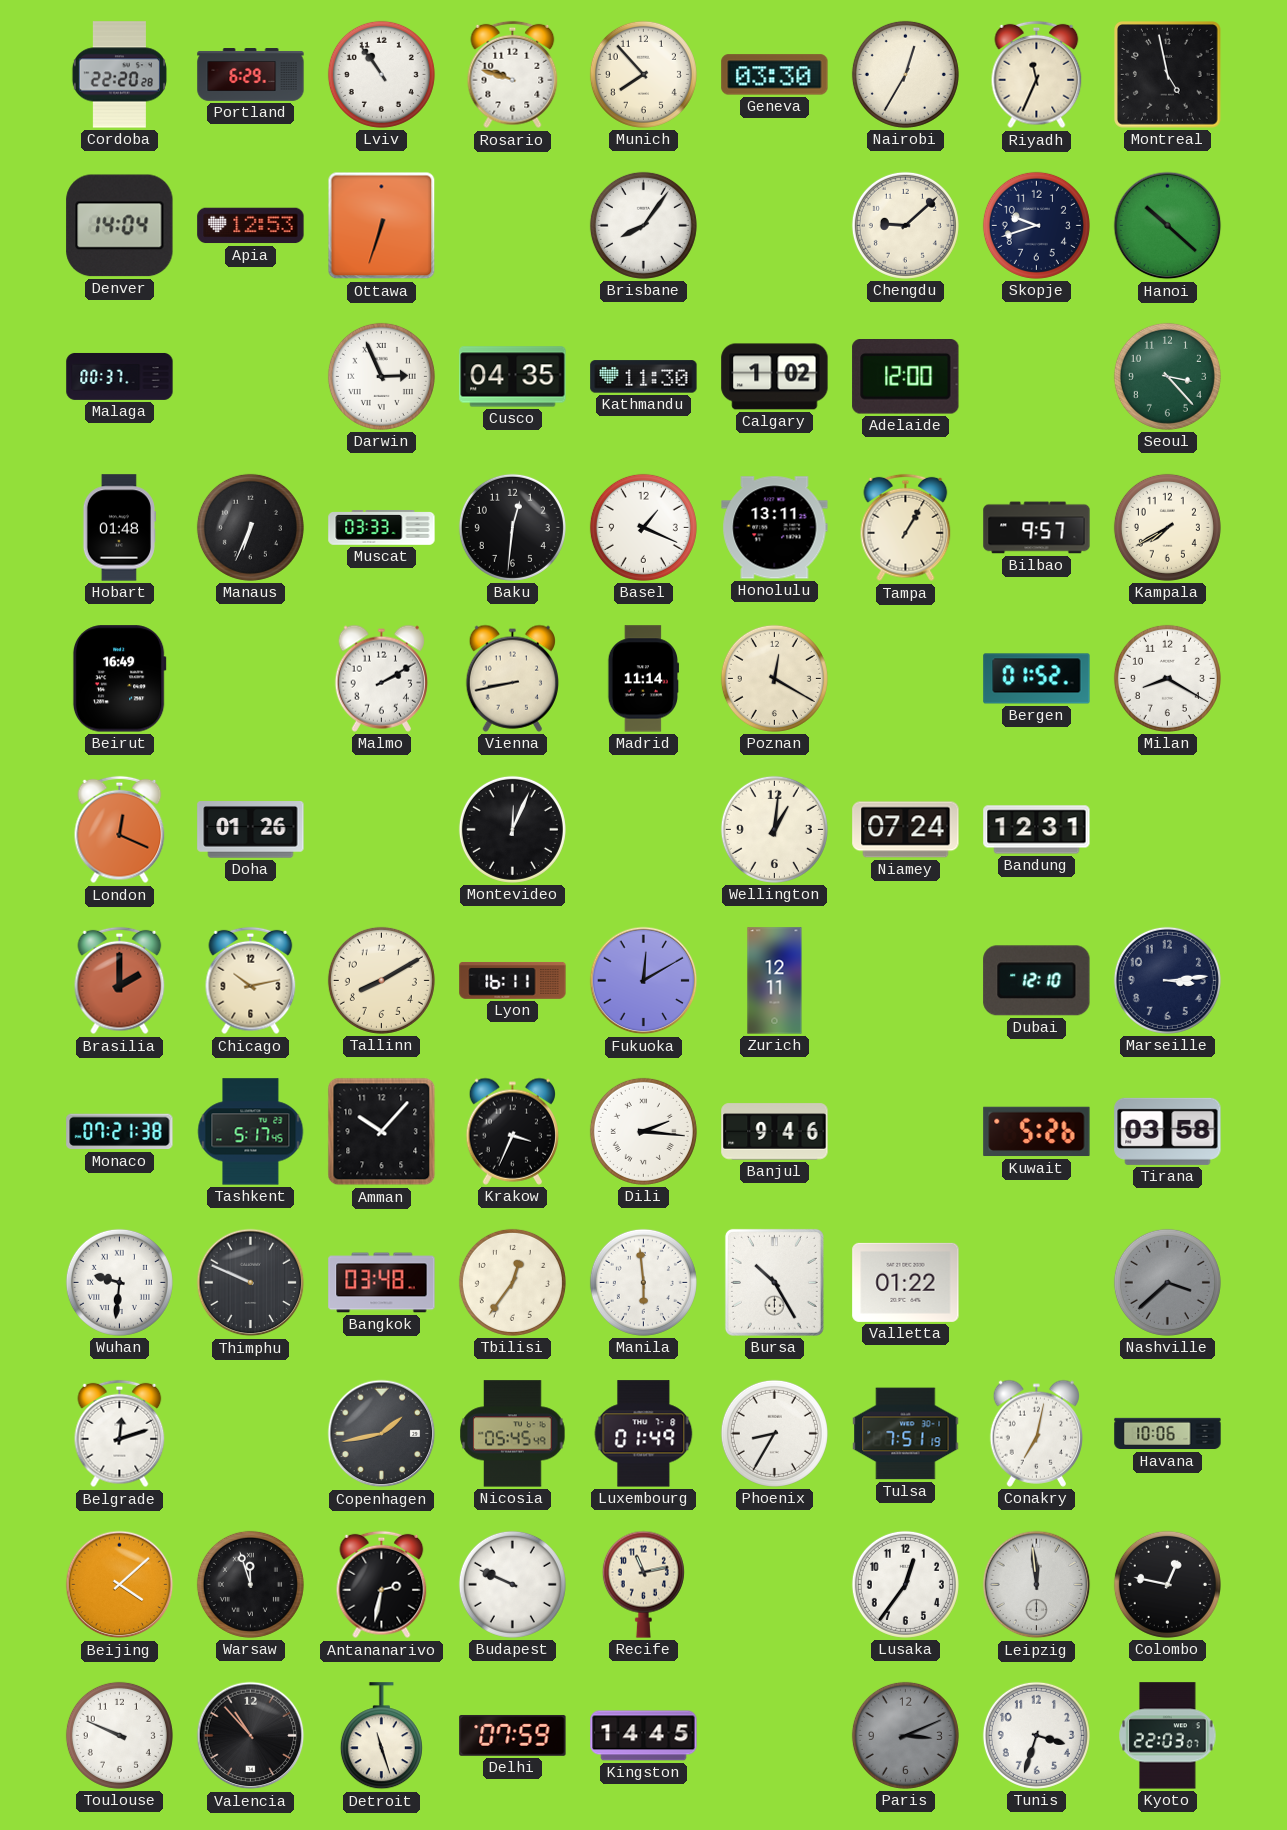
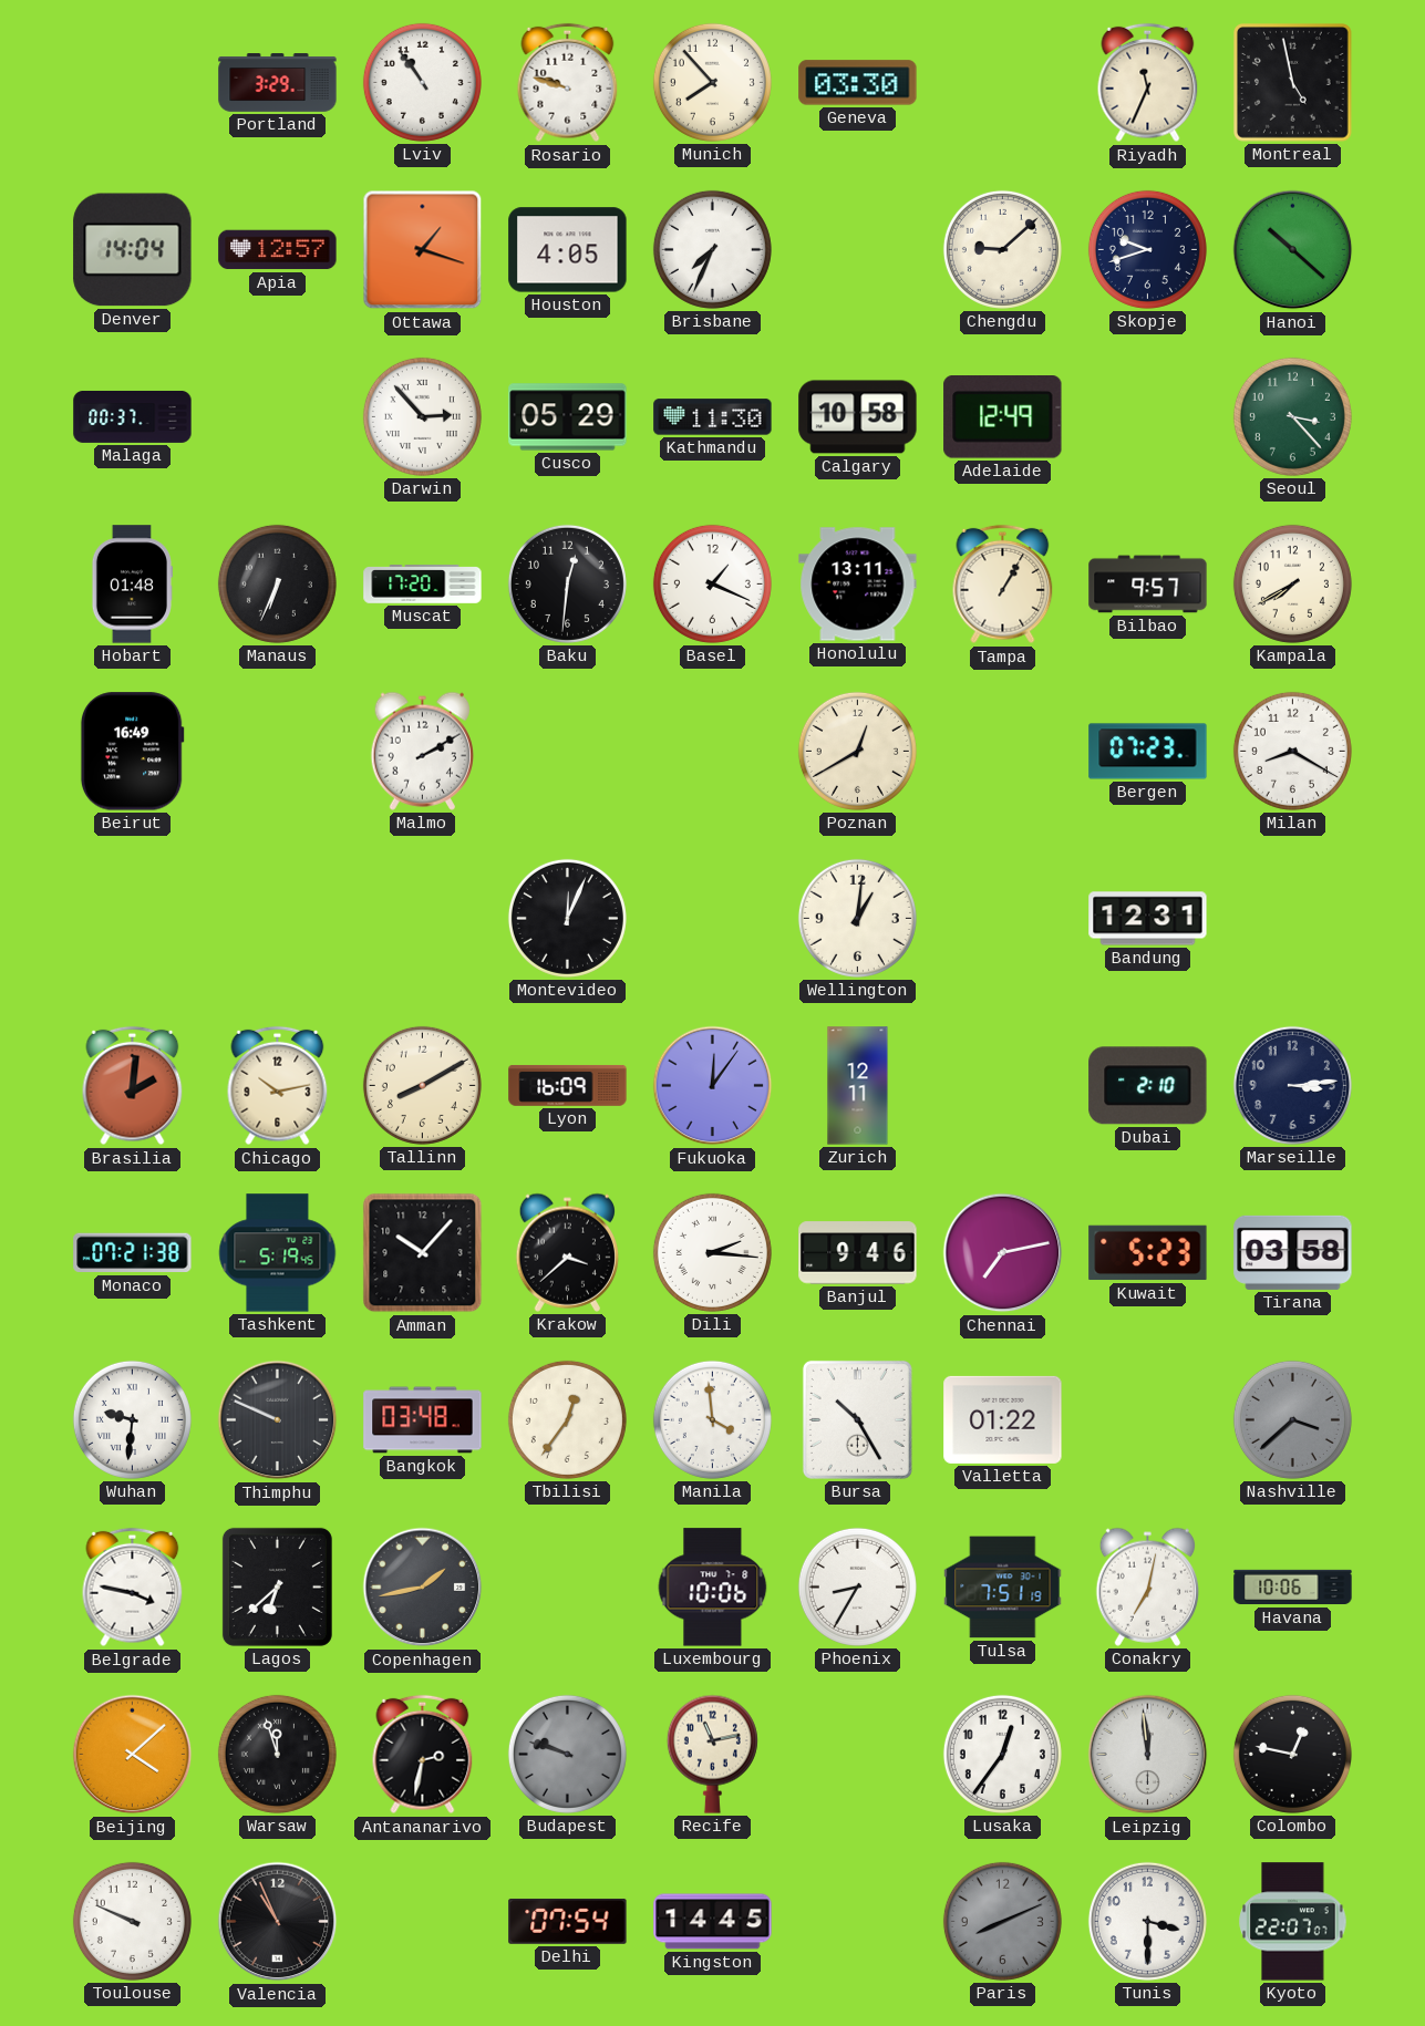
Cordoba: 22:20 -> none (119, 75)
Portland: 6:29 -> 3:29 (278, 83)
Nairobi: 12:35 -> none (905, 74)
Apia: 12:53 -> 12:57 (278, 250)
Ottawa: 6:33 -> 1:18 (423, 250)
Houston: none -> 4:05 (568, 250)
Brisbane: 8:06 -> 7:34 (712, 249)
Darwin: 2:56 -> 2:53 (422, 416)
Cusco: 04:35 -> 05:29 (568, 417)
Calgary: 1:02 -> 10:58 (858, 417)
Adelaide: 12:00 -> 12:49 (1003, 417)
Muscat: 03:33 -> 17:20 (423, 585)
Vienna: 8:43 -> none (512, 678)
Madrid: 11:14 -> none (643, 679)
Poznan: 12:20 -> 12:40 (857, 751)
Bergen: 01:52 -> 07:23 (1148, 752)
London: 12:19 -> none (120, 830)
Doha: 01:26 -> none (251, 830)
Niamey: 07:24 -> none (906, 830)
Brasilia: 2:00 -> 2:01 (133, 1086)
Lyon: 16:11 -> 16:09 (568, 1085)
Fukuoka: 12:10 -> 12:06 (713, 1086)
Dubai: 12:10 -> 2:10 (1148, 1086)
Tashkent: 5:17 -> 5:19 (278, 1253)
Krakow: 3:34 -> 3:38 (567, 1252)
Chennai: none -> 7:13 (1003, 1253)
Kuwait: 5:26 -> 5:23 (1148, 1253)
Manila: 5:59 -> 3:59 (712, 1419)
Belgrade: 12:12 -> 3:47 (133, 1588)
Lagos: none -> 6:38 (277, 1586)
Nicosia: 05:45 -> none (513, 1434)
Luxembourg: 01:49 -> 10:06 (713, 1588)
Budapest: 9:49 -> 9:48 (567, 1754)
Budapest dial: white -> grey (567, 1754)
Valencia: 10:53 -> 10:56 (278, 1922)
Detroit: 11:27 -> none (381, 1736)
Delhi: 07:59 -> 07:54 (568, 1922)
Paris: 3:11 -> 8:11 (1002, 1921)
Tunis: 3:33 -> 3:30 (1147, 1921)
Kyoto: 22:03 -> 22:07 (1293, 1922)
